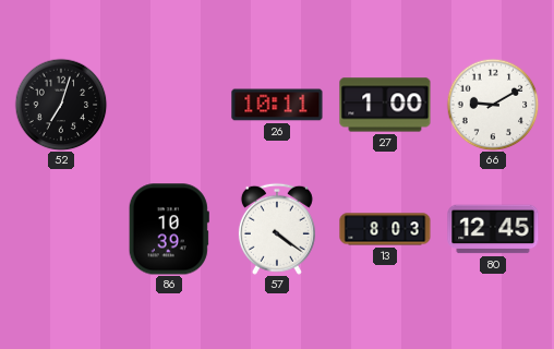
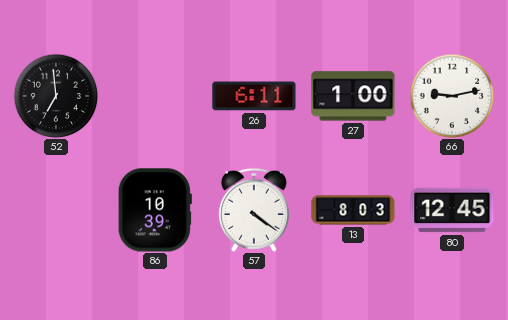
52: 7:03 -> 6:59 (56, 96)
26: 10:11 -> 6:11 (254, 96)
66: 9:10 -> 9:13 (452, 96)
